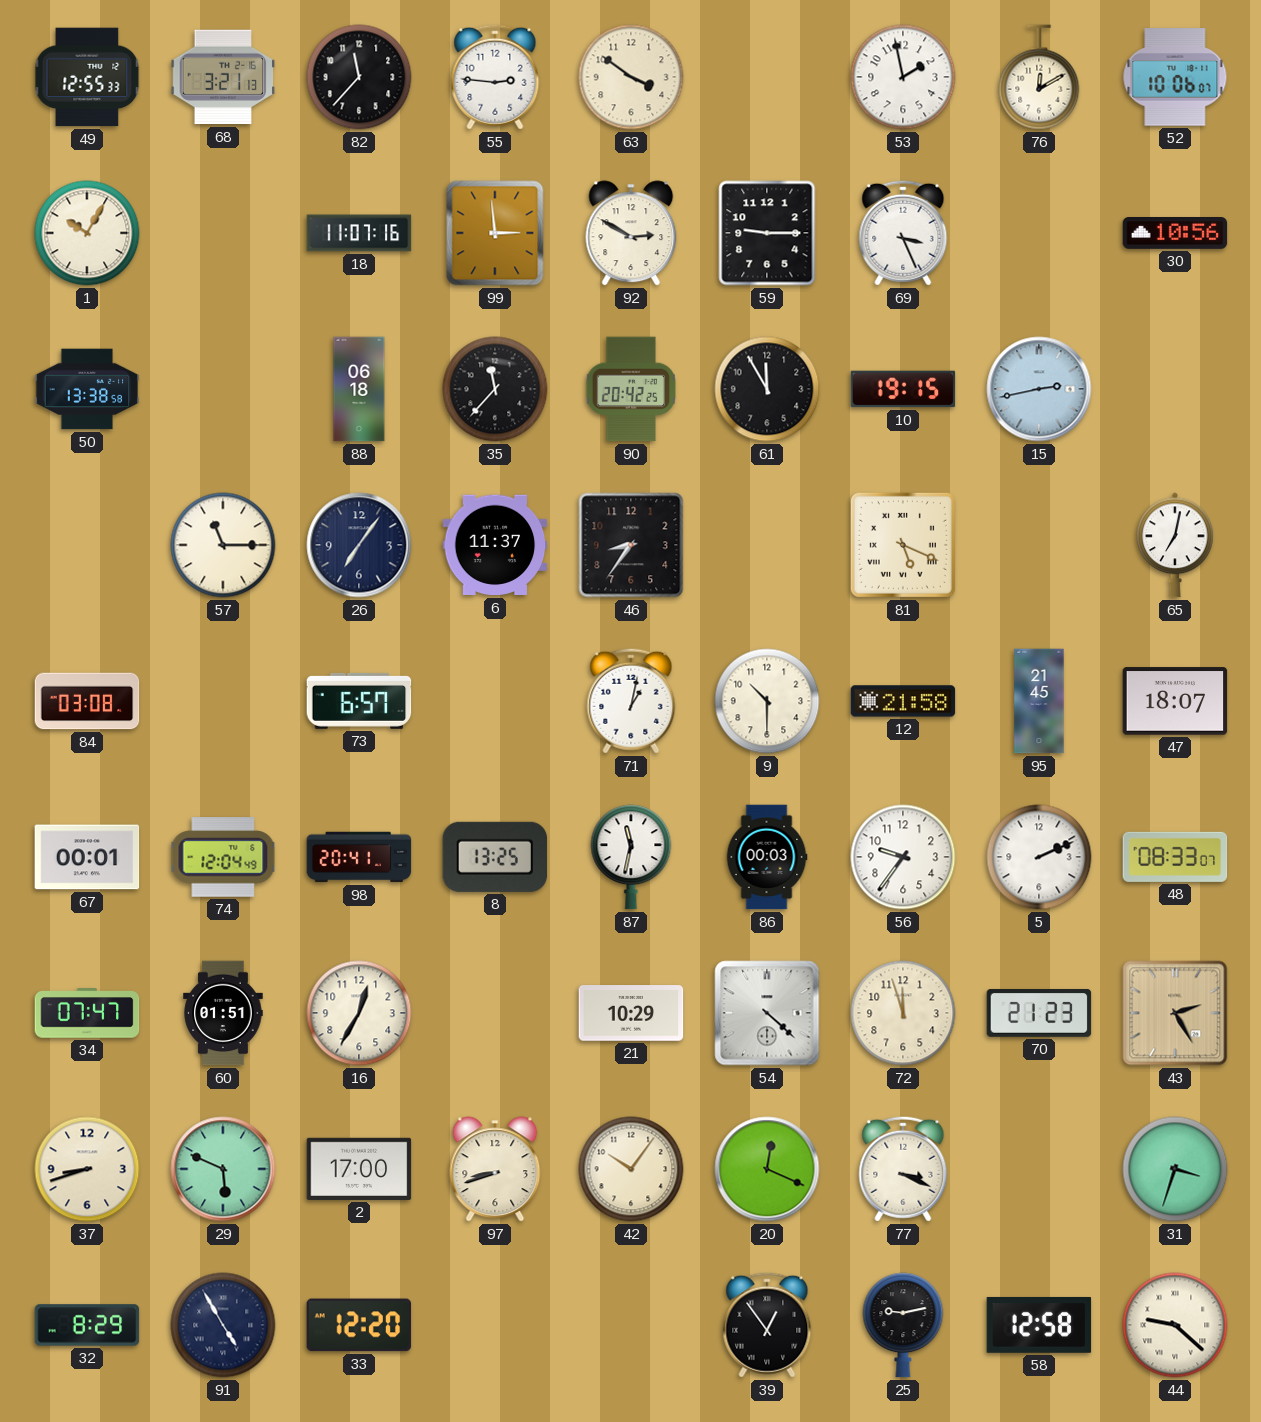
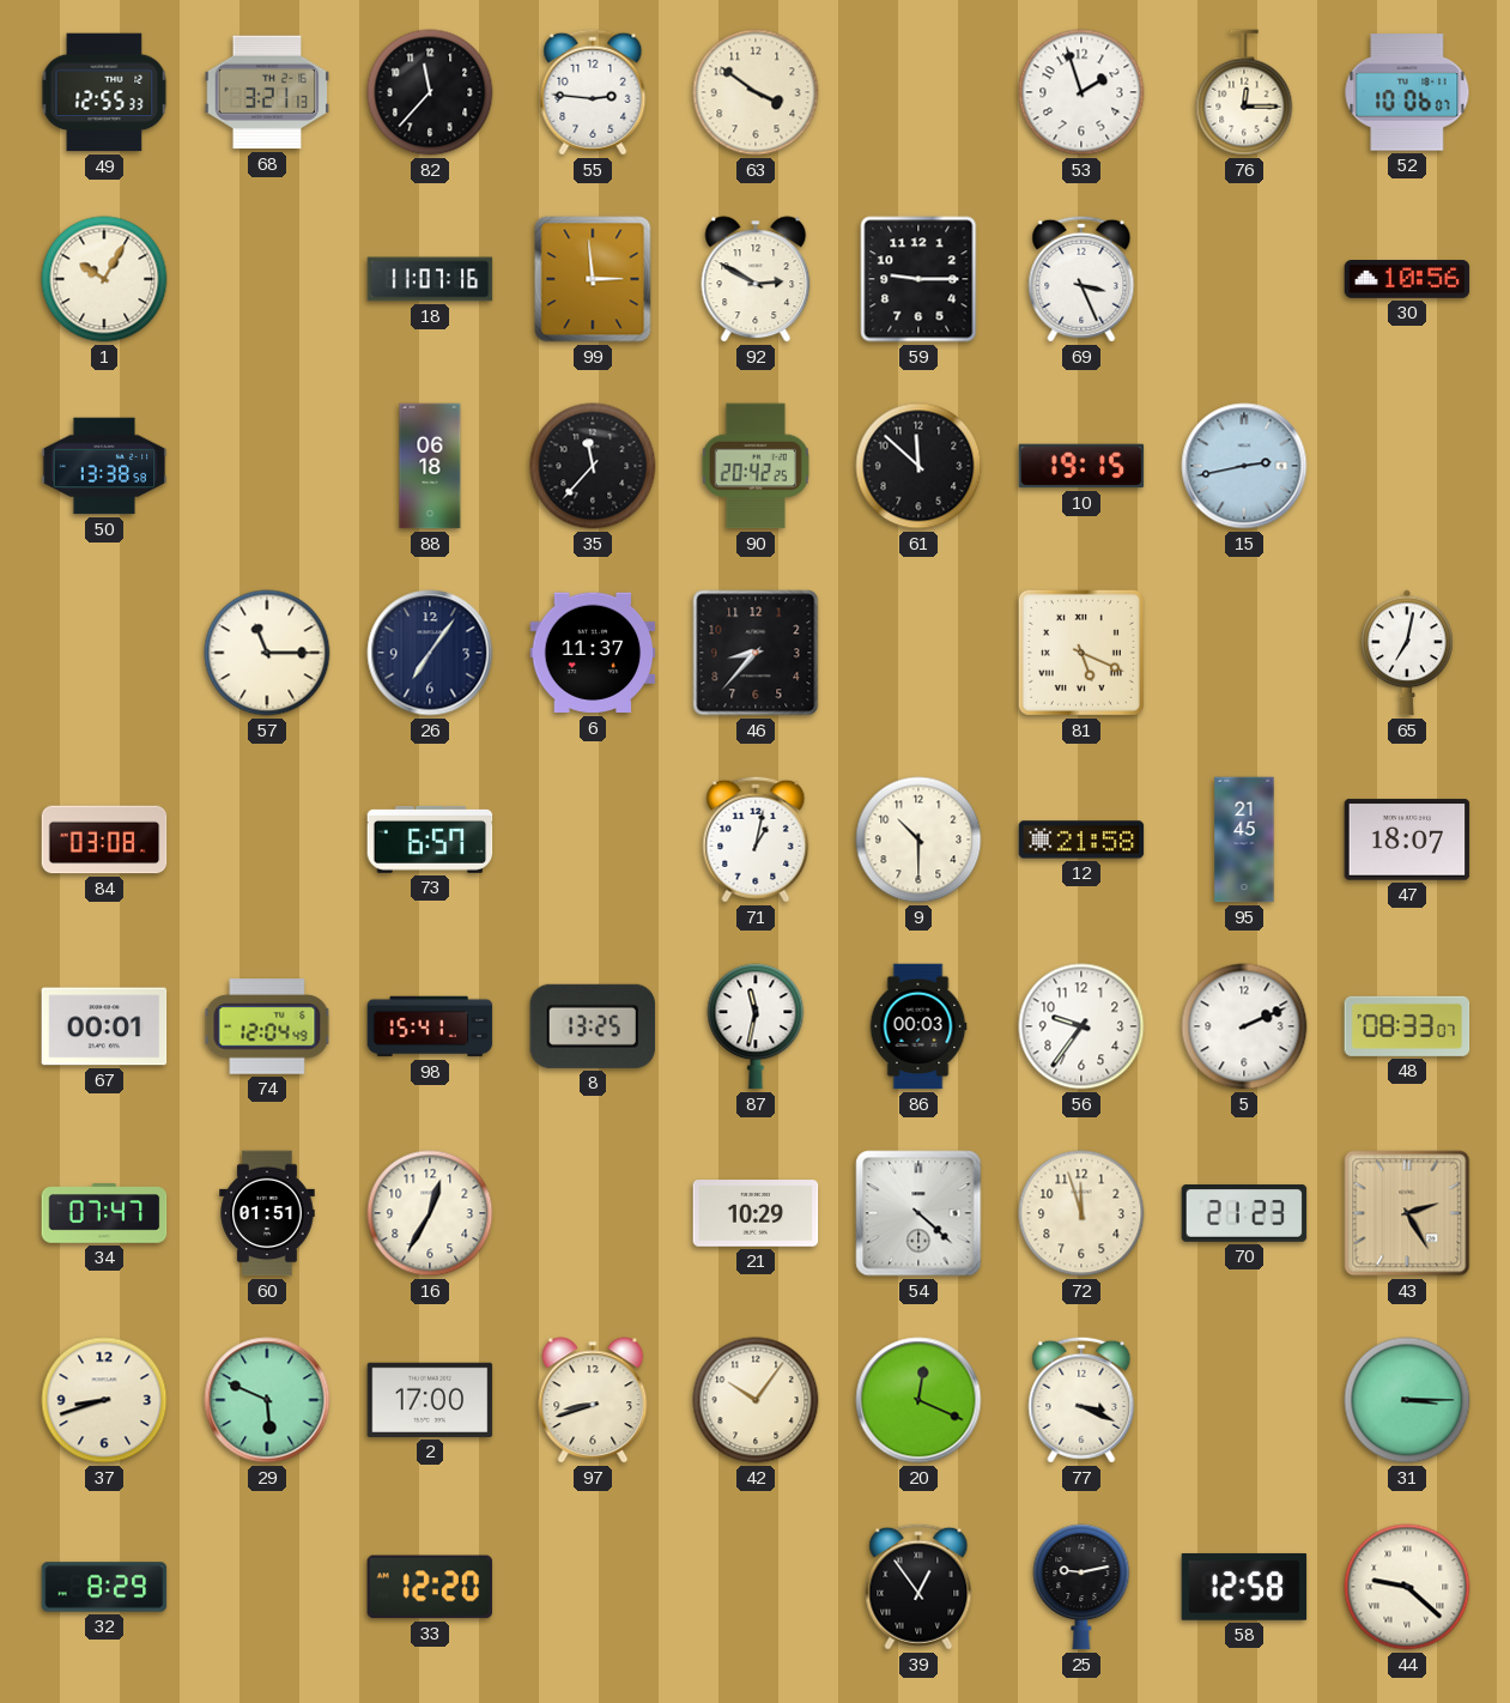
53: 1:58 -> 1:57 (1081, 92)
76: 12:10 -> 12:15 (1244, 92)
61: 11:55 -> 11:52 (918, 466)
46: 8:36 -> 8:37 (756, 653)
98: 20:41 -> 15:41 (430, 1026)
31: 3:33 -> 3:15 (1407, 1400)
91: 4:55 -> none (223, 1325)
